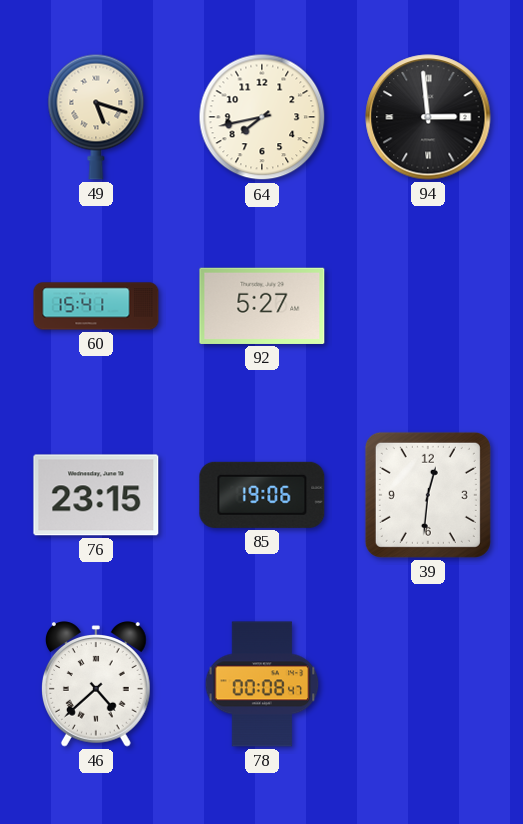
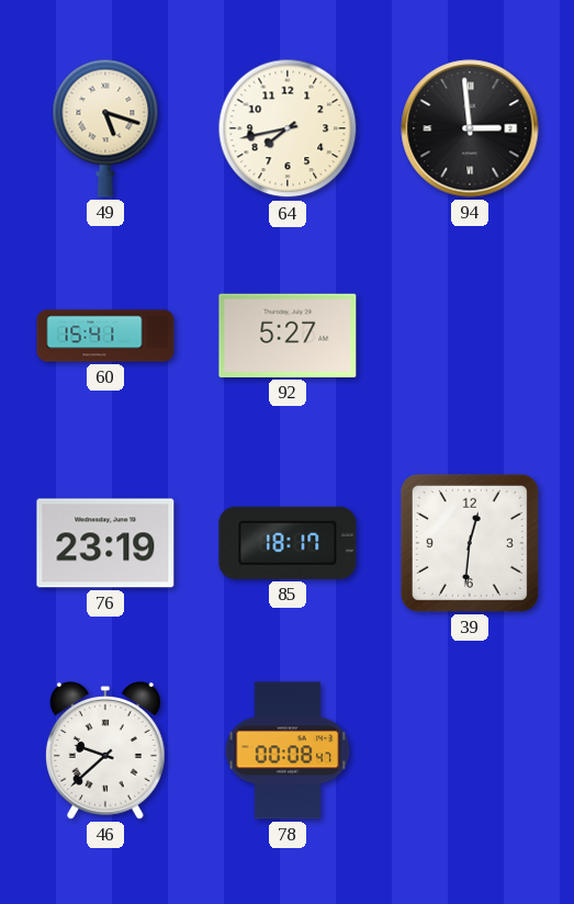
76: 23:15 -> 23:19 (105, 543)
85: 19:06 -> 18:17 (288, 543)
46: 4:38 -> 9:38 (106, 750)
